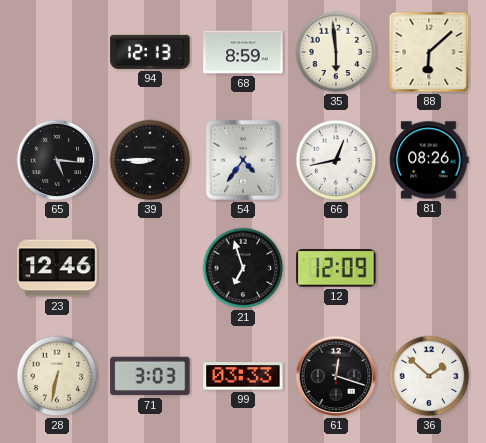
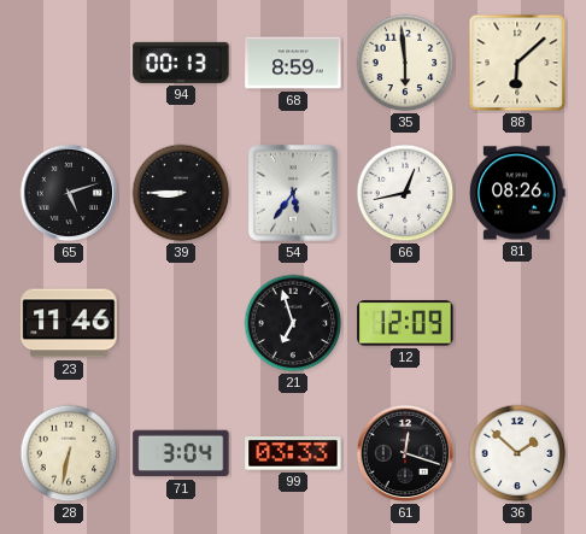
94: 12:13 -> 00:13 (181, 63)
65: 5:16 -> 5:12 (69, 193)
54: 4:36 -> 5:36 (293, 194)
23: 12:46 -> 11:46 (69, 323)
71: 3:03 -> 3:04 (181, 453)
